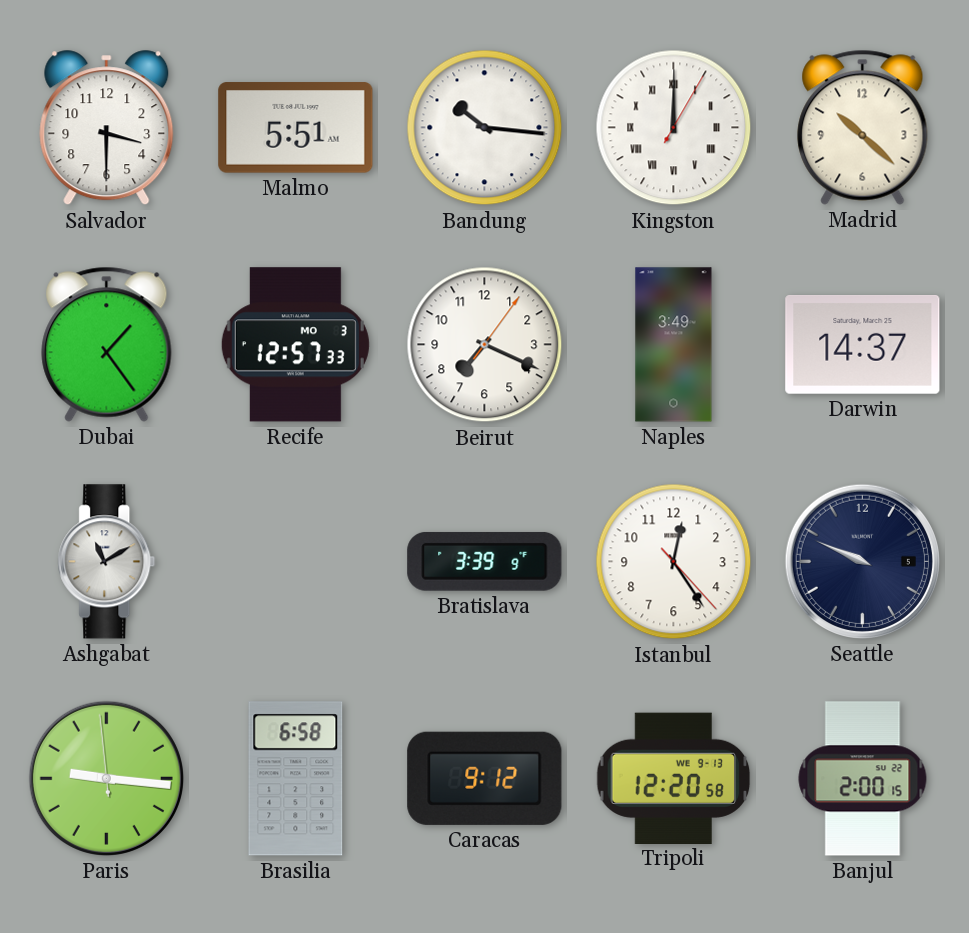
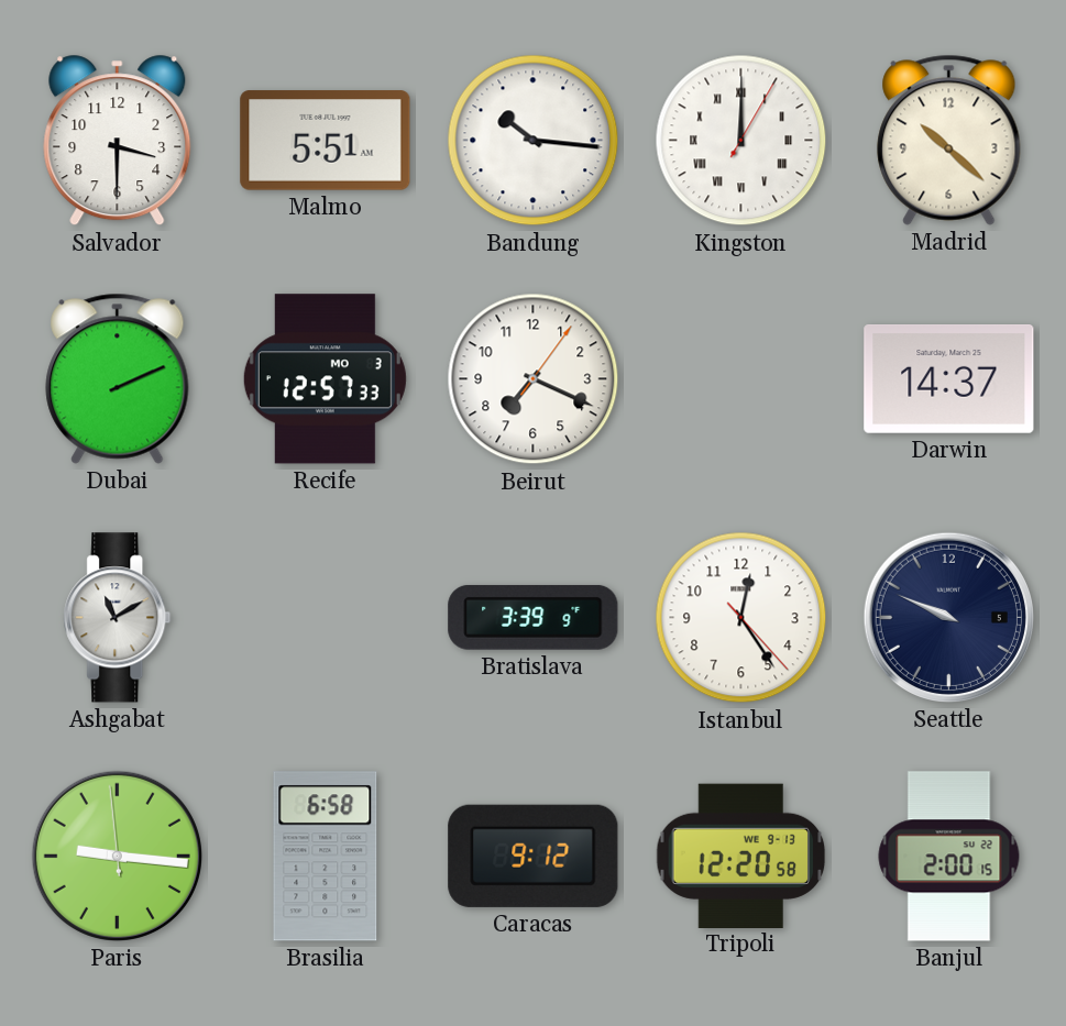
Dubai: 1:24 -> 2:11 (118, 378)
Naples: 3:49 -> none (674, 345)
